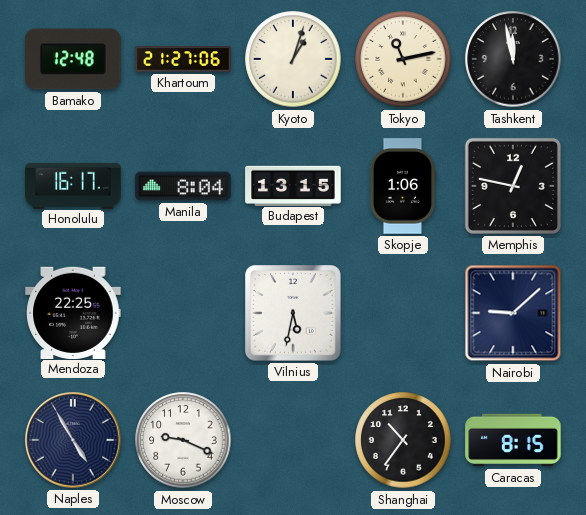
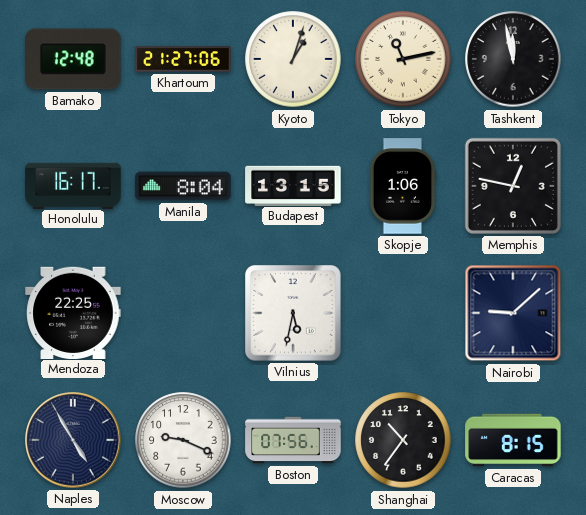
Boston: none -> 07:56 (293, 440)
